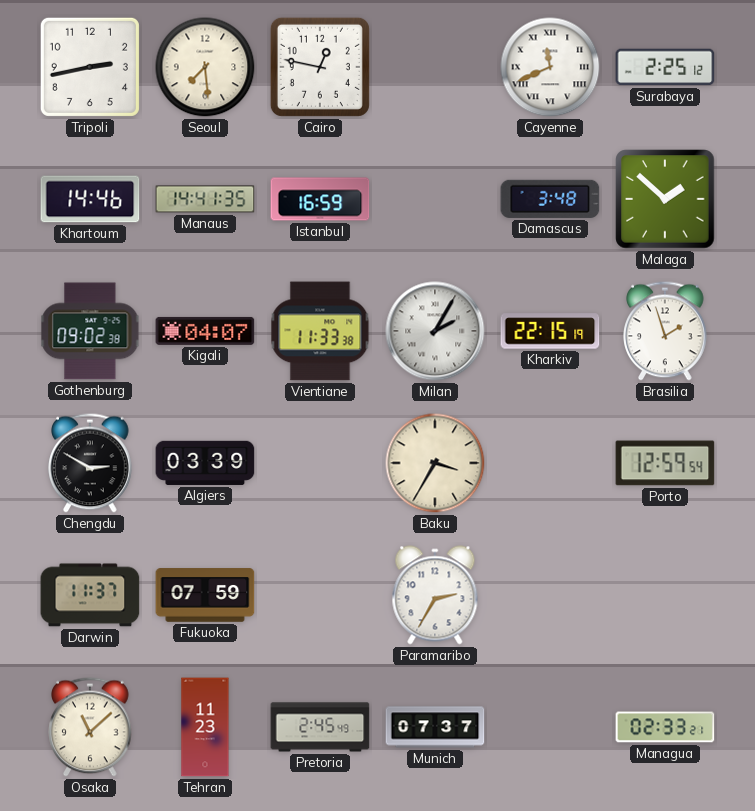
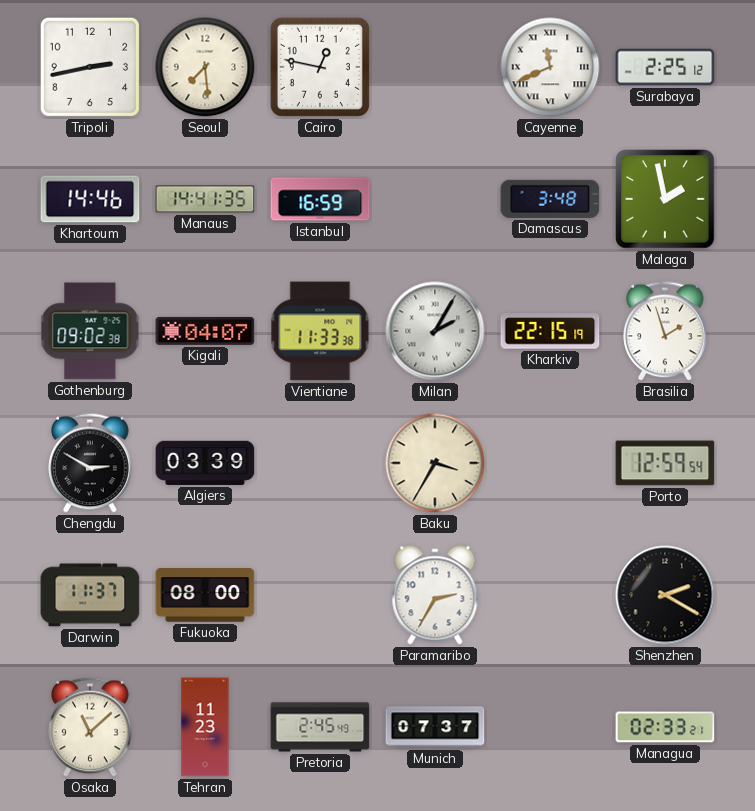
Malaga: 1:52 -> 1:58 (665, 199)
Fukuoka: 07:59 -> 08:00 (205, 595)
Shenzhen: none -> 2:20 (665, 595)
